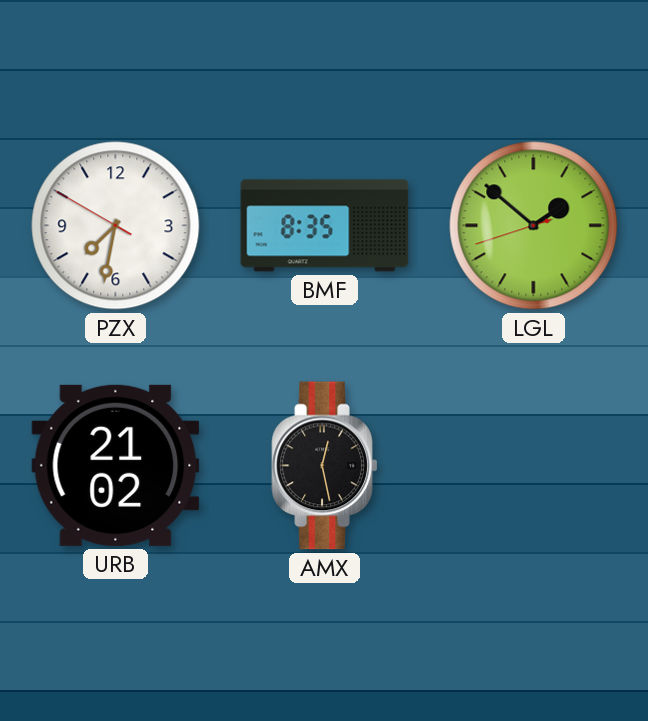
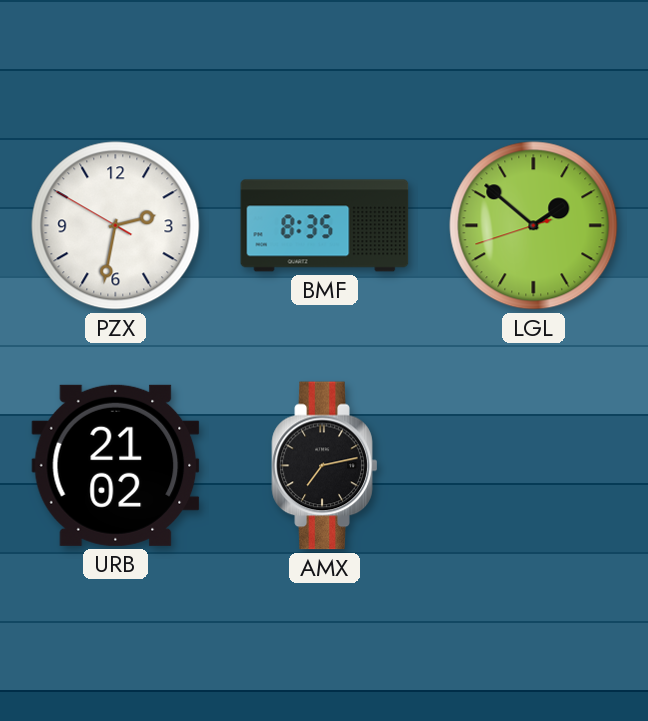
PZX: 7:31 -> 2:31 (116, 226)
AMX: 12:28 -> 7:13 (325, 466)
